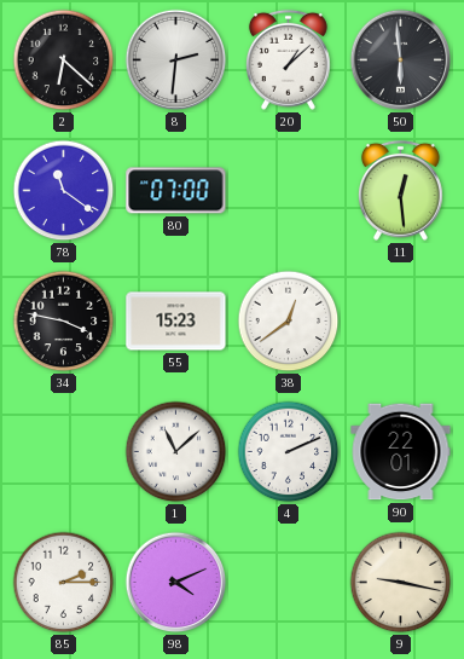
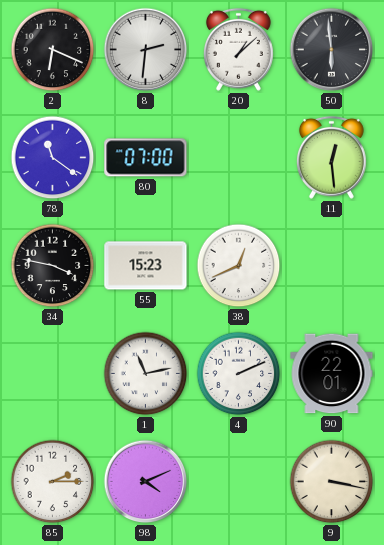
2: 6:22 -> 6:19 (53, 50)
38: 12:39 -> 12:41 (239, 266)
1: 11:08 -> 11:13 (146, 374)
9: 9:17 -> 3:17 (332, 482)
